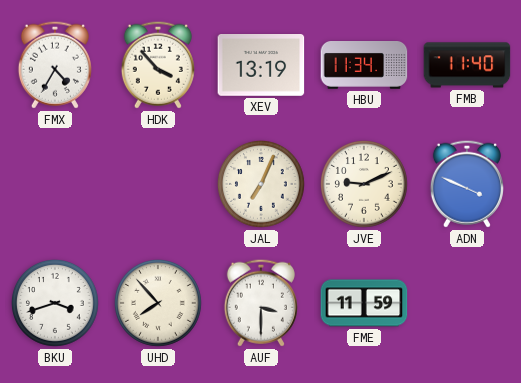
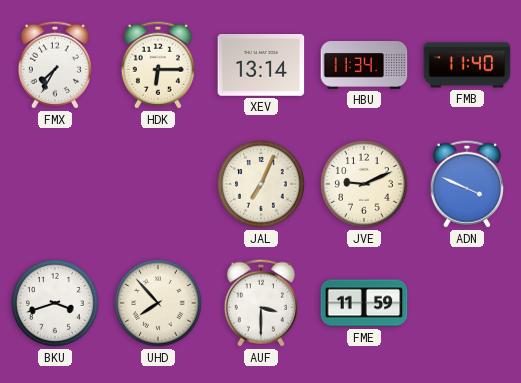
FMX: 4:35 -> 7:35 (55, 65)
HDK: 3:53 -> 6:15 (158, 65)
XEV: 13:19 -> 13:14 (261, 66)
